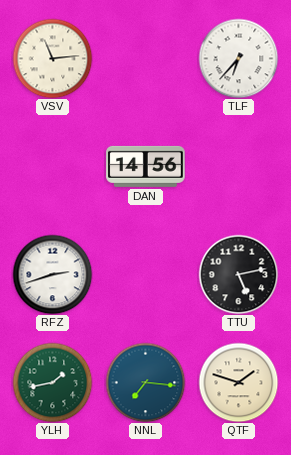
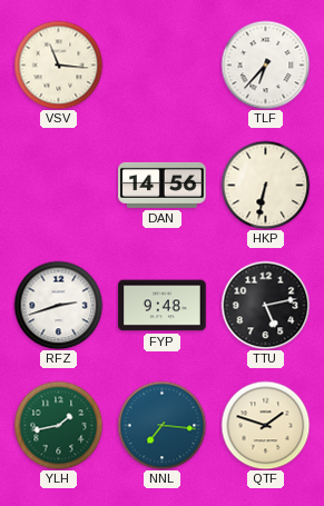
VSV: 11:14 -> 11:16 (58, 65)
HKP: none -> 6:32 (265, 185)
FYP: none -> 9:48 (163, 306)
